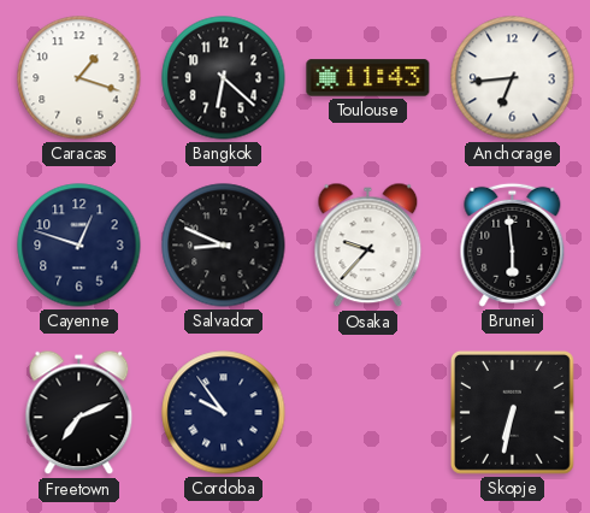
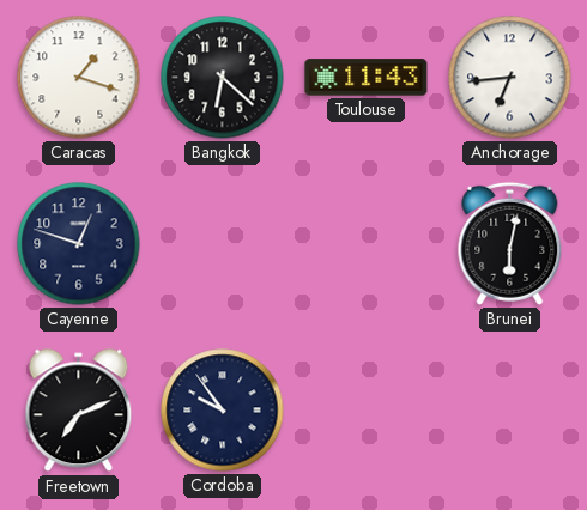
Salvador: 8:49 -> none (224, 246)
Osaka: 9:37 -> none (368, 246)
Brunei: 5:59 -> 6:02 (510, 243)
Skopje: 6:32 -> none (512, 412)
